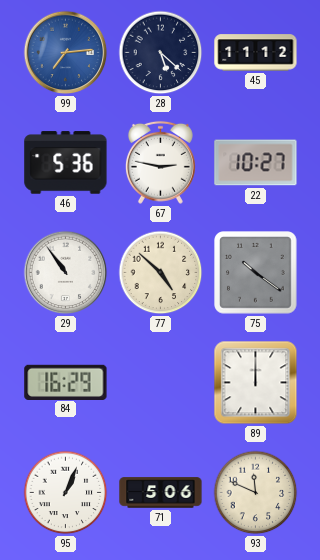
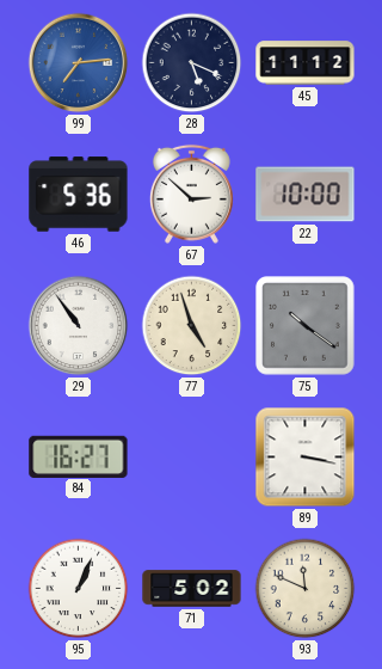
28: 5:22 -> 5:19 (192, 63)
67: 2:47 -> 2:52 (191, 194)
22: 10:27 -> 10:00 (306, 195)
77: 4:52 -> 4:57 (192, 326)
84: 16:29 -> 16:27 (79, 456)
89: 12:00 -> 3:17 (306, 458)
71: 5:06 -> 5:02 (192, 589)
